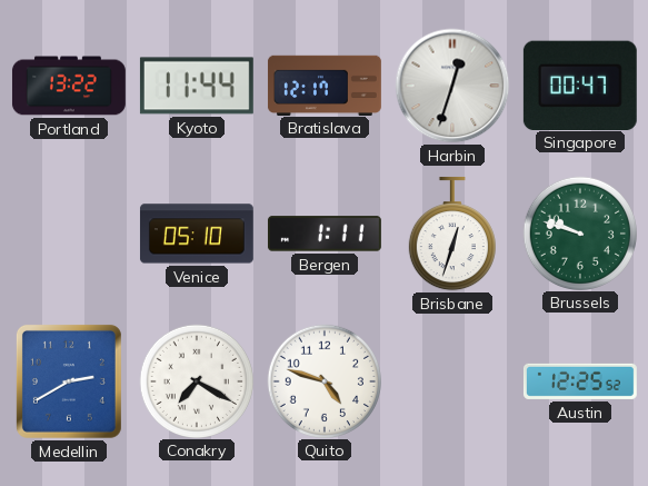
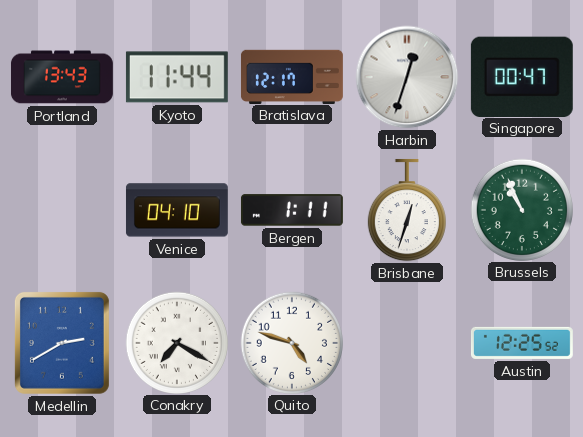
Portland: 13:22 -> 13:43 (62, 77)
Venice: 05:10 -> 04:10 (177, 210)
Brussels: 9:48 -> 10:56 (521, 209)
